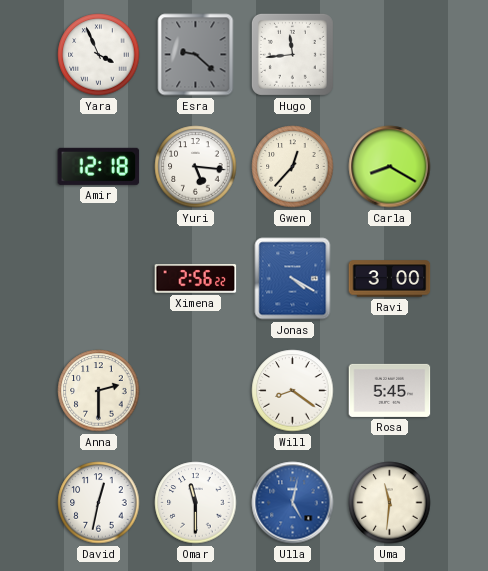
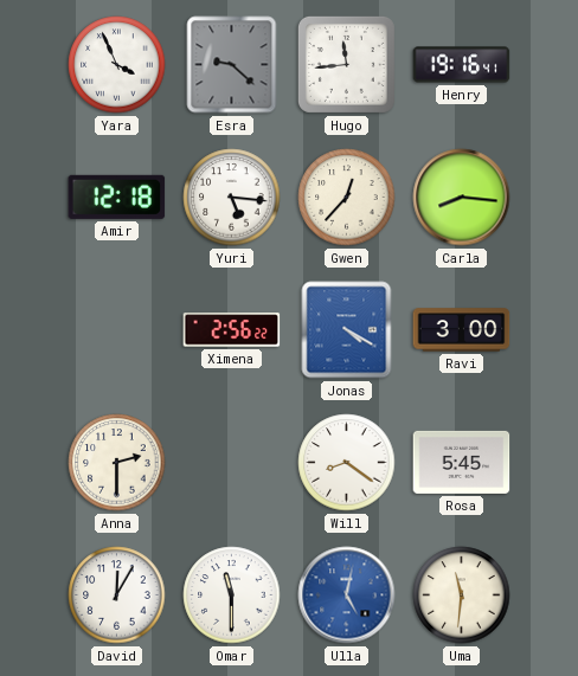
Henry: none -> 19:16 (462, 65)
Carla: 8:20 -> 8:16 (462, 198)
David: 12:32 -> 12:05 (117, 595)
